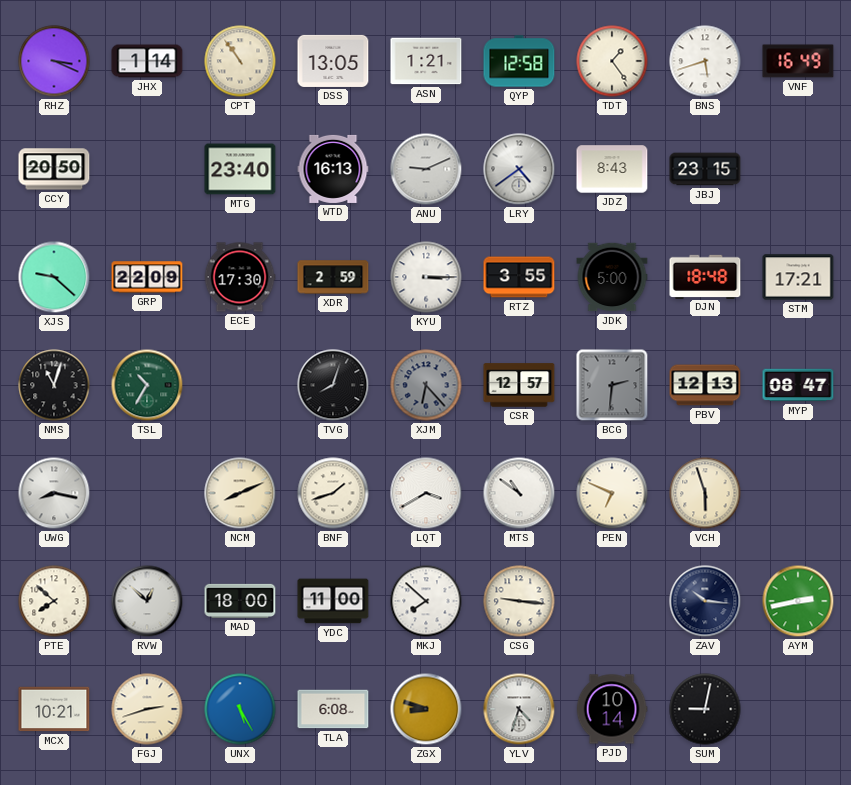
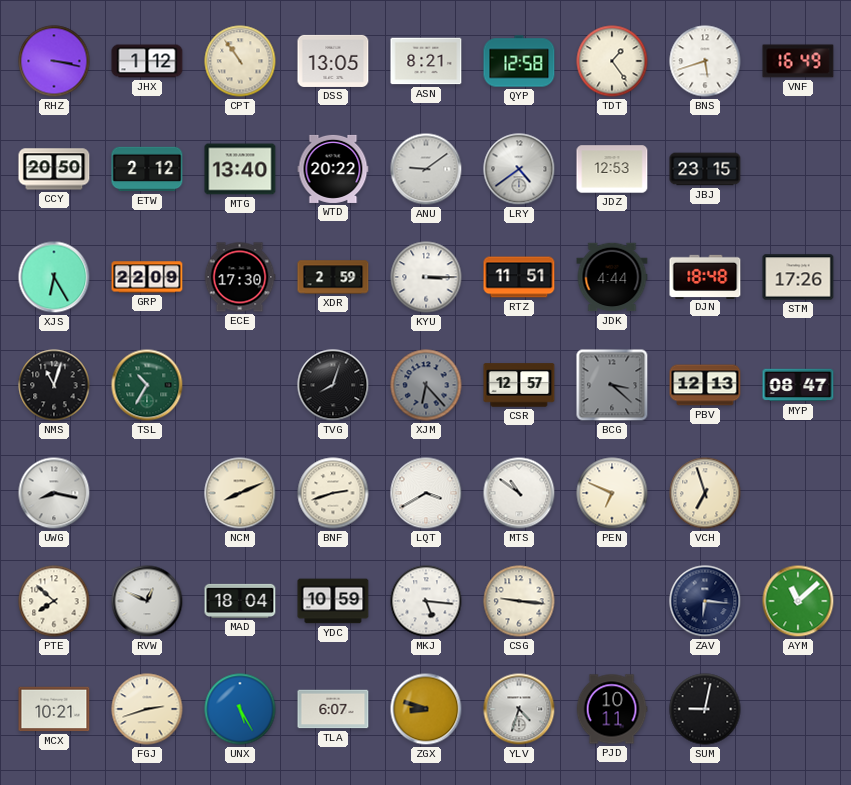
RHZ: 3:19 -> 3:17 (54, 61)
JHX: 1:14 -> 1:12 (147, 61)
ASN: 1:21 -> 8:21 (426, 61)
ETW: none -> 2:12 (147, 169)
MTG: 23:40 -> 13:40 (240, 169)
WTD: 16:13 -> 20:22 (333, 169)
ANU: 9:11 -> 9:09 (426, 169)
JDZ: 8:43 -> 12:53 (612, 169)
XJS: 9:22 -> 6:25 (54, 277)
RTZ: 3:55 -> 11:51 (519, 277)
JDK: 5:00 -> 4:44 (612, 277)
STM: 17:21 -> 17:26 (798, 277)
BCG: 2:31 -> 3:22 (612, 385)
BNF: 1:42 -> 2:42 (333, 493)
VCH: 5:57 -> 6:57 (705, 493)
RVW: 12:52 -> 12:49 (147, 601)
MAD: 18:00 -> 18:04 (240, 601)
YDC: 11:00 -> 10:59 (333, 601)
MKJ: 7:52 -> 5:16 (426, 601)
ZAV: 10:16 -> 6:16 (705, 601)
AYM: 2:43 -> 11:08 (798, 601)
TLA: 6:08 -> 6:07 (333, 709)
PJD: 10:14 -> 10:11 (612, 709)
